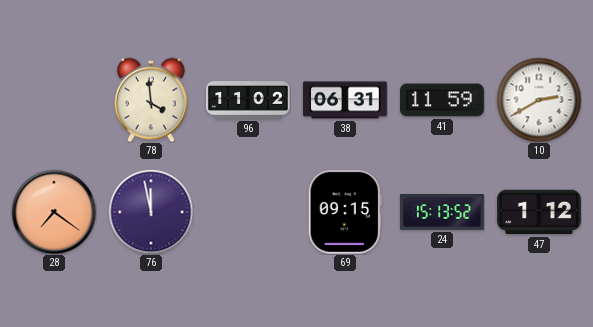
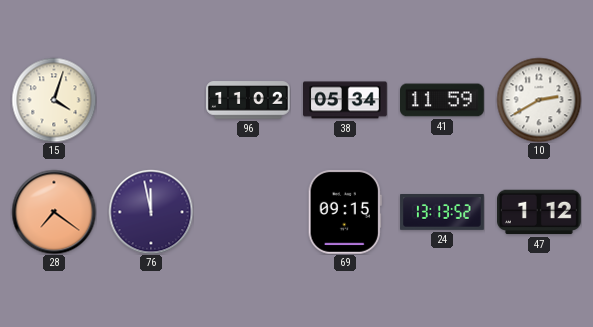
15: none -> 4:03 (54, 100)
78: 3:59 -> none (151, 100)
38: 06:31 -> 05:34 (345, 100)
24: 15:13 -> 13:13 (442, 213)
